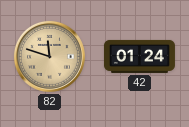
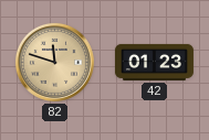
42: 01:24 -> 01:23 (154, 62)
